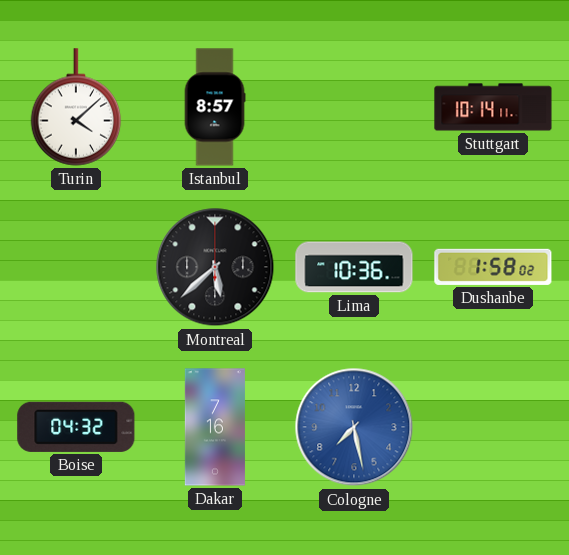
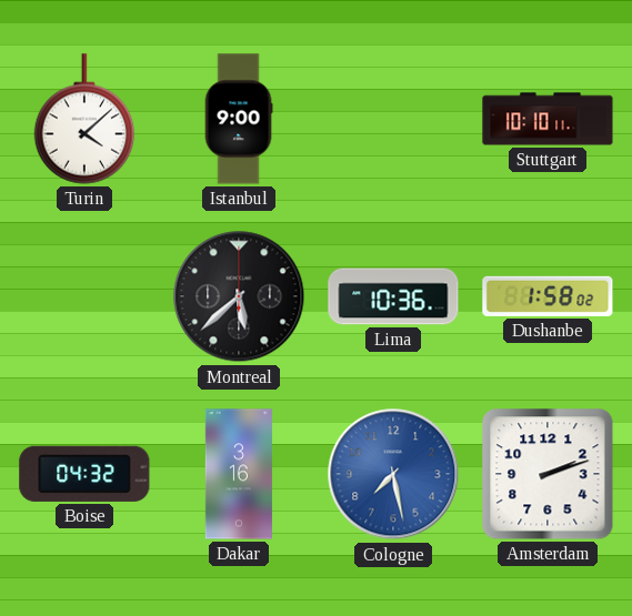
Istanbul: 8:57 -> 9:00 (239, 119)
Stuttgart: 10:14 -> 10:10 (548, 119)
Dakar: 7:16 -> 3:16 (239, 474)
Amsterdam: none -> 2:12 (548, 474)
